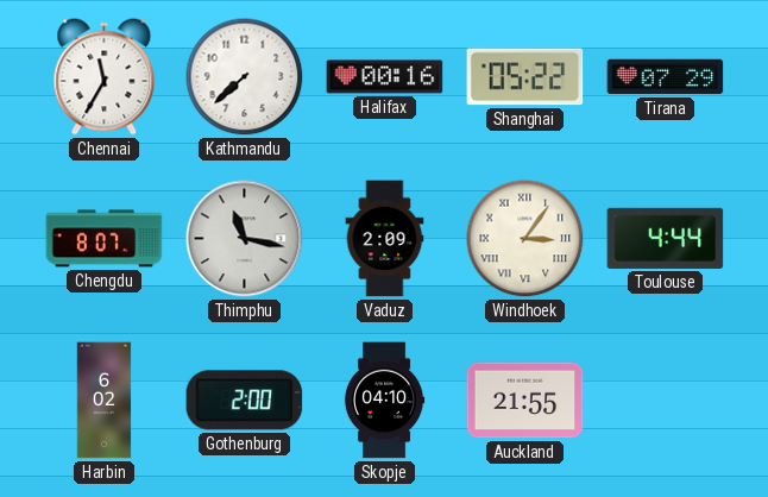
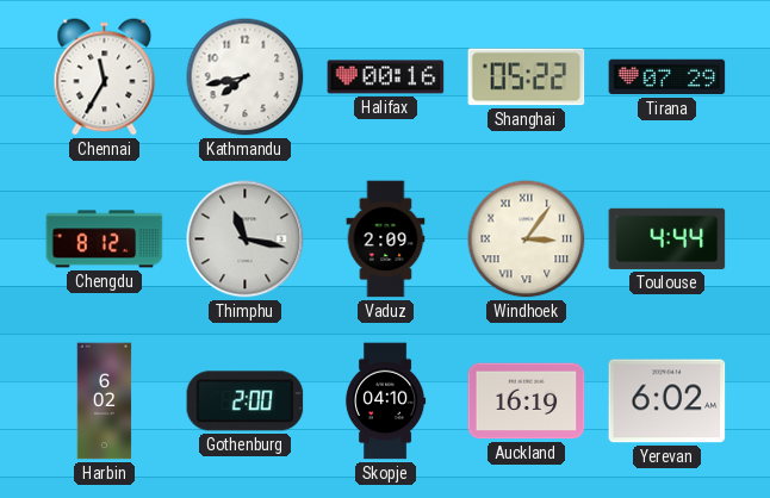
Kathmandu: 7:38 -> 7:43 (246, 77)
Chengdu: 8:07 -> 8:12 (105, 239)
Auckland: 21:55 -> 16:19 (527, 401)
Yerevan: none -> 6:02 (667, 401)
